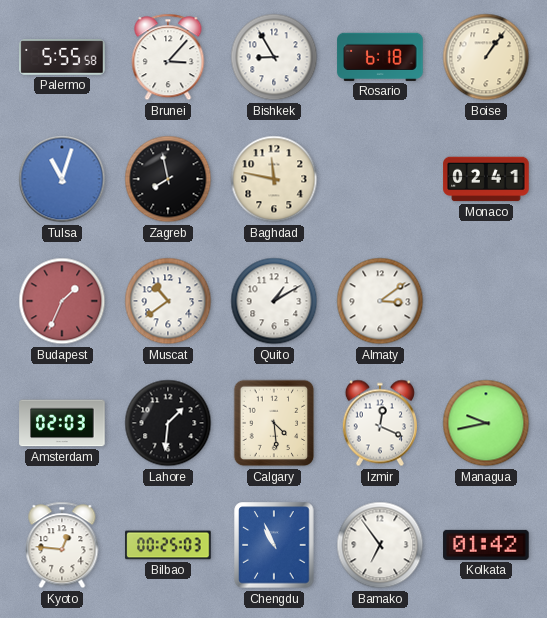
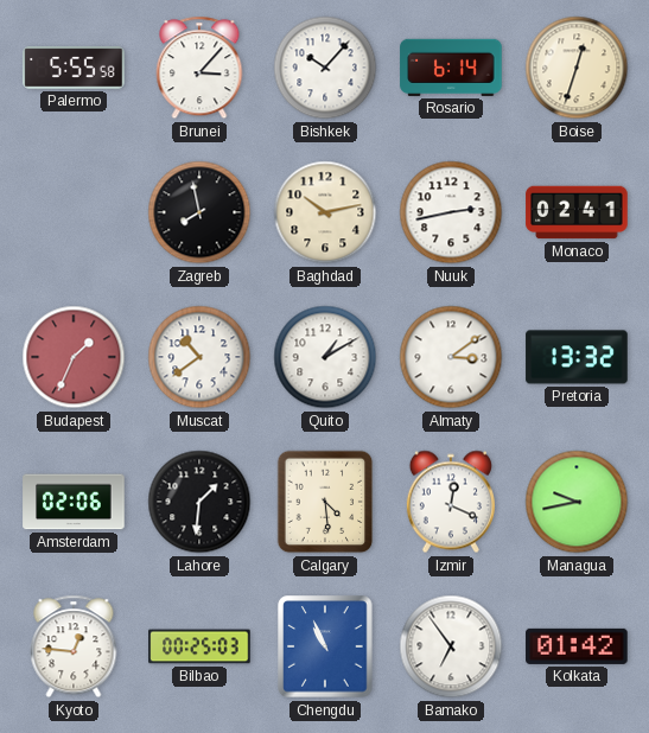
Bishkek: 8:55 -> 10:07 (325, 68)
Rosario: 6:18 -> 6:14 (451, 68)
Boise: 1:06 -> 12:33 (577, 68)
Tulsa: 11:03 -> none (62, 179)
Baghdad: 11:47 -> 10:13 (325, 212)
Nuuk: none -> 2:43 (451, 212)
Pretoria: none -> 13:32 (577, 357)
Amsterdam: 02:03 -> 02:06 (74, 502)
